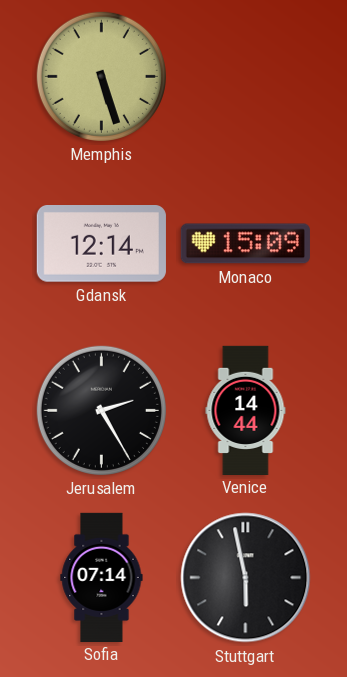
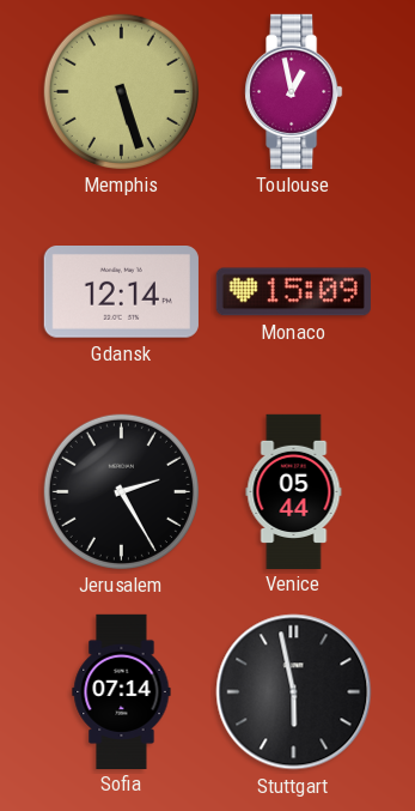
Toulouse: none -> 12:58 (294, 91)
Venice: 14:44 -> 05:44 (294, 491)
